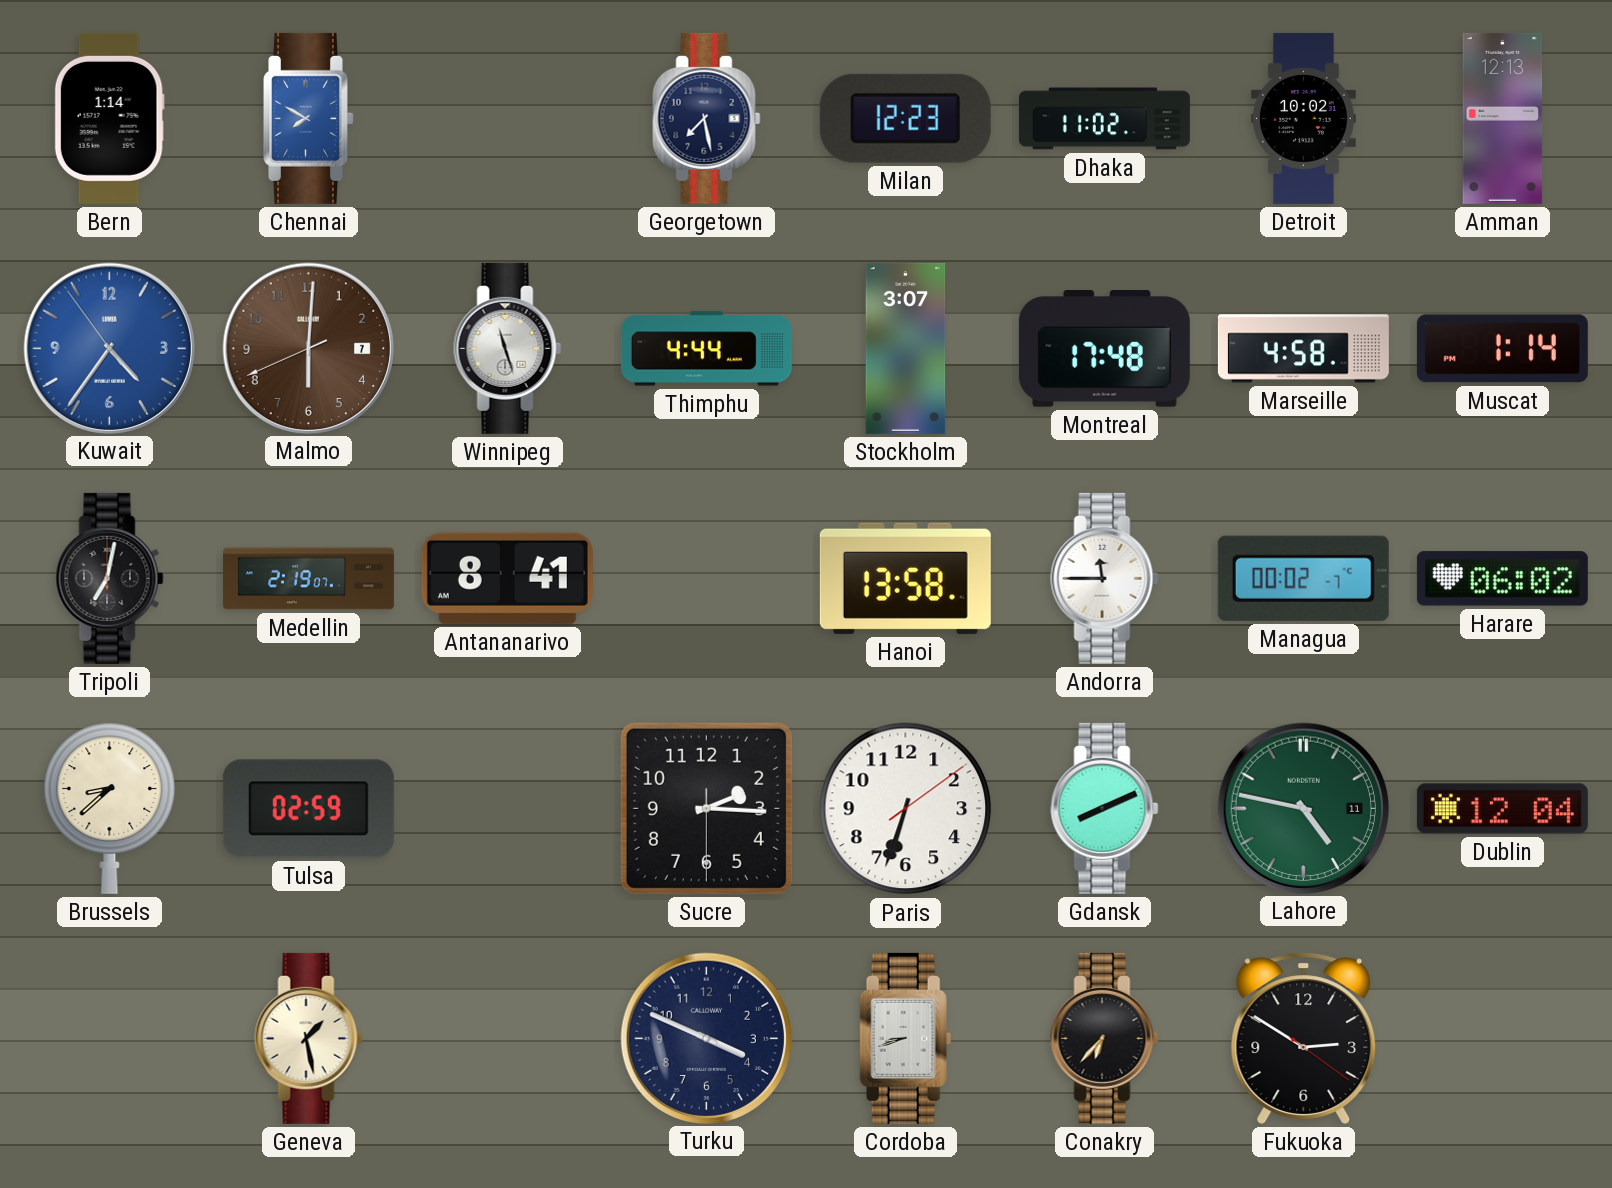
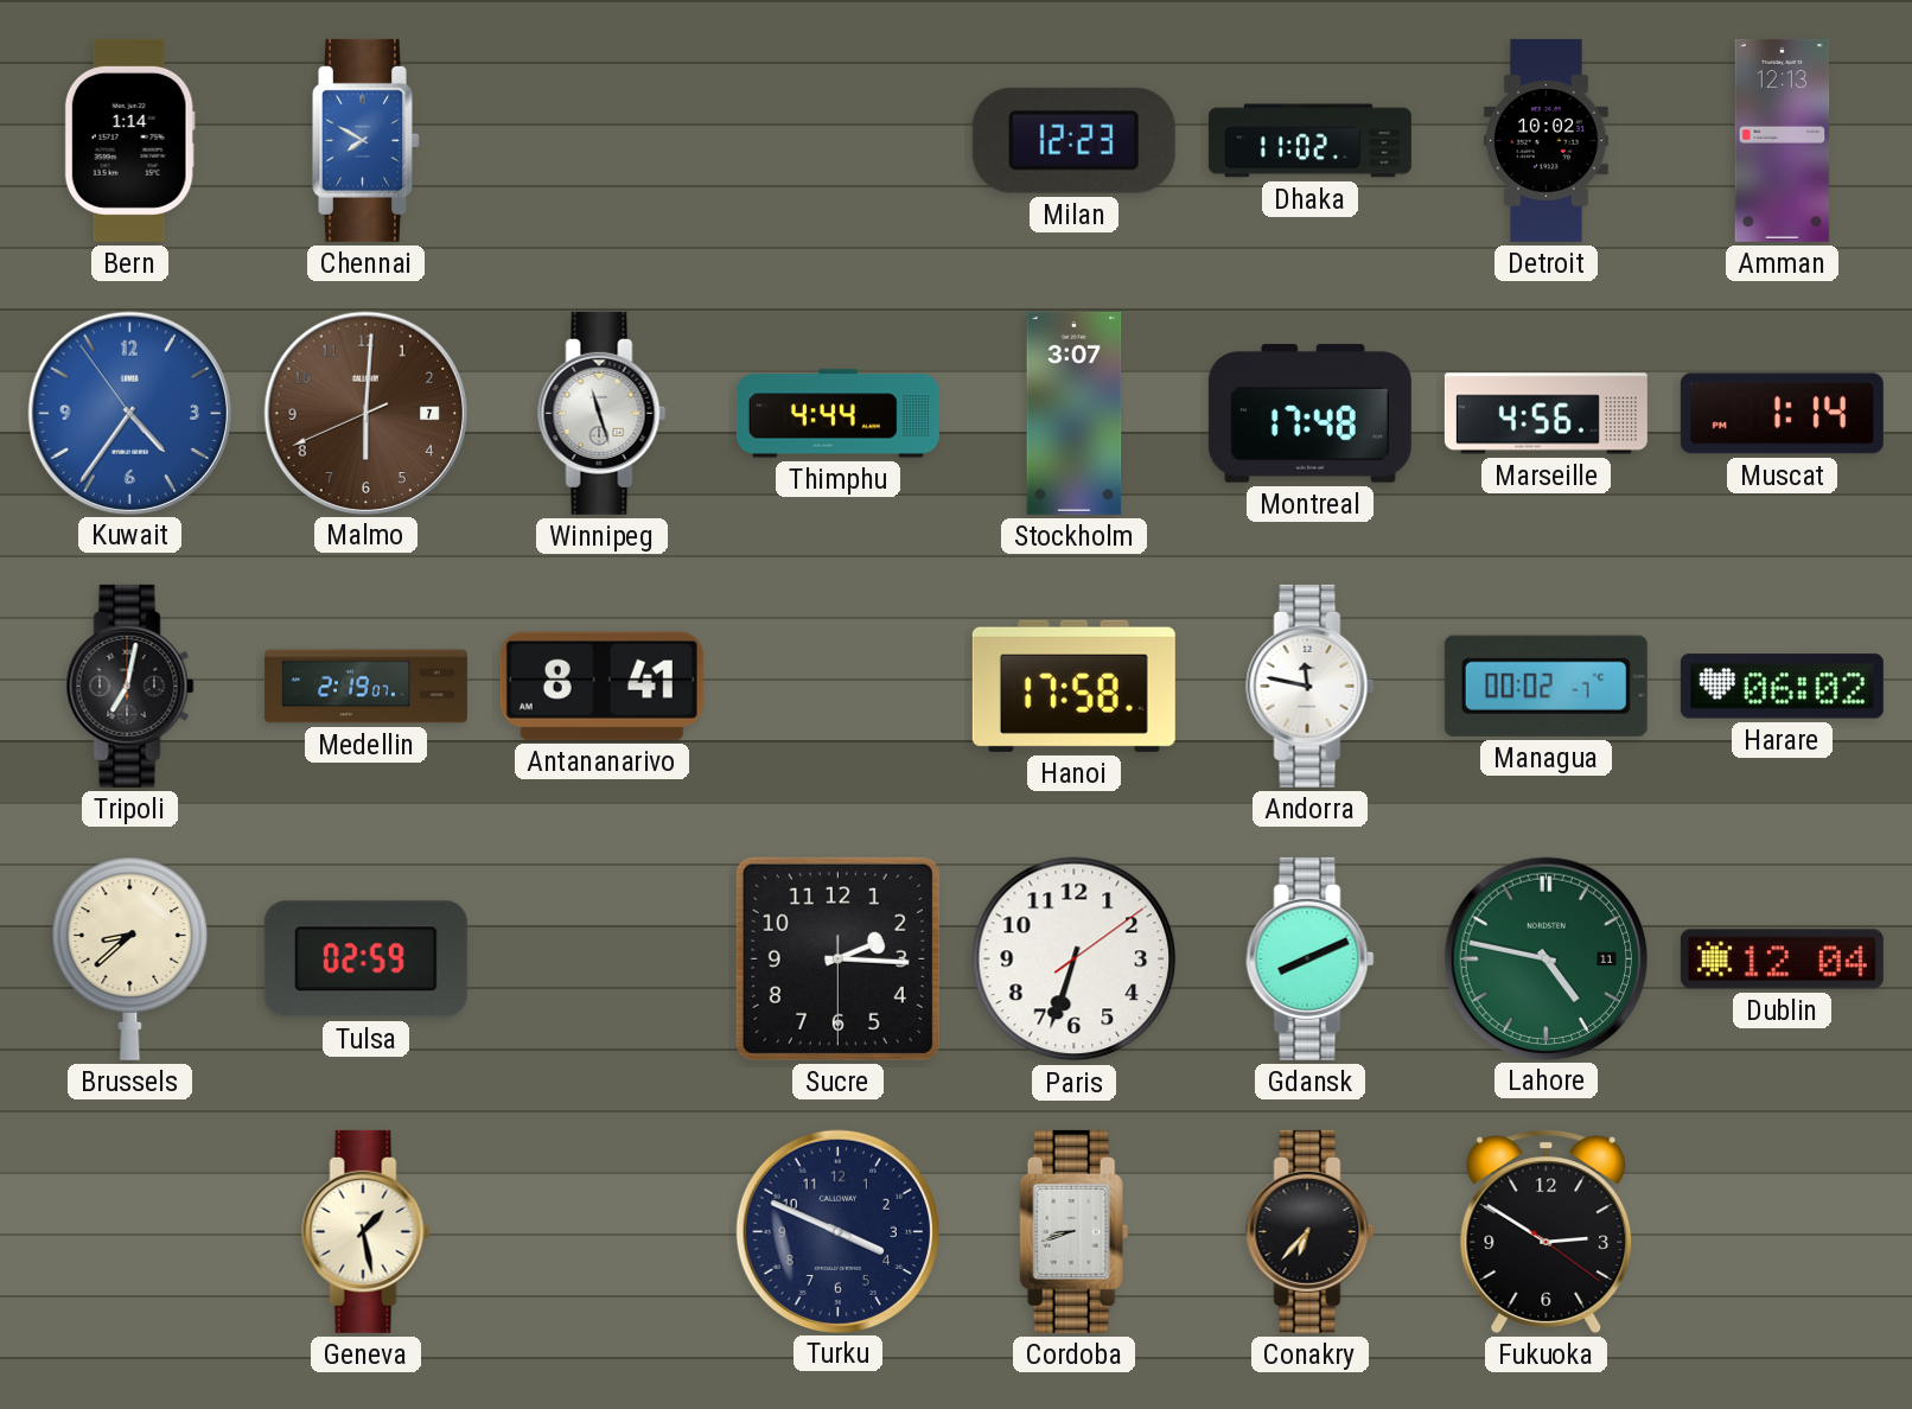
Georgetown: 7:28 -> none (707, 118)
Marseille: 4:58 -> 4:56 (1545, 414)
Hanoi: 13:58 -> 17:58 (1073, 686)
Andorra: 11:45 -> 11:47 (1311, 686)
